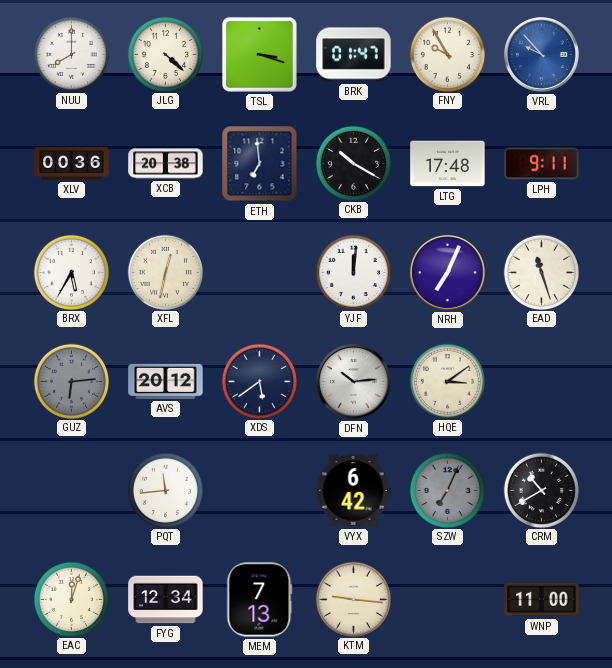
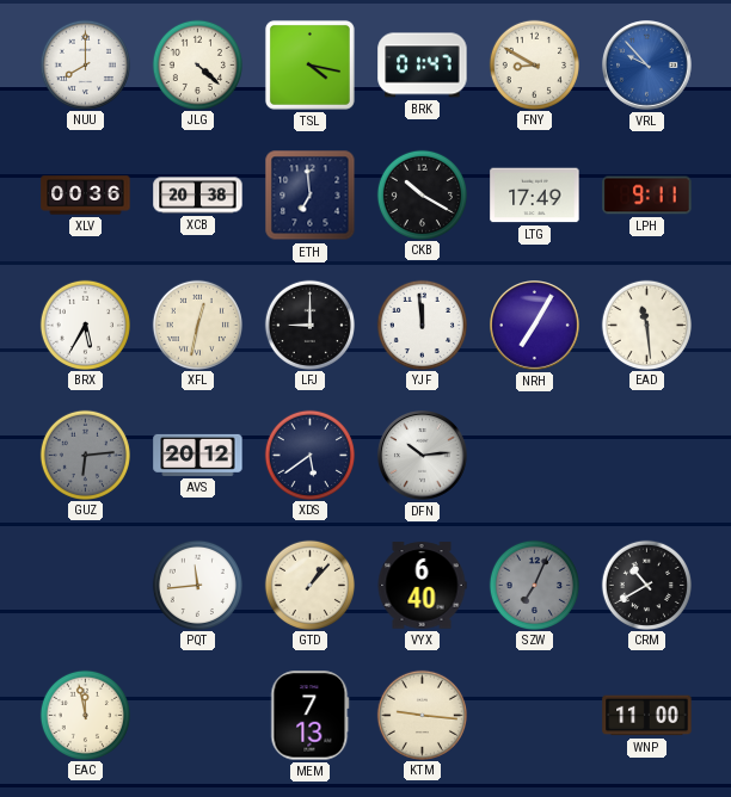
TSL: 3:18 -> 4:17 (309, 64)
FNY: 9:55 -> 8:50 (534, 64)
LTG: 17:48 -> 17:49 (535, 196)
LFJ: none -> 9:00 (309, 325)
YJF: 12:01 -> 11:59 (422, 325)
NRH: 7:04 -> 7:05 (535, 326)
EAD: 11:27 -> 11:29 (646, 325)
HQE: 3:09 -> none (447, 381)
GTD: none -> 1:07 (309, 585)
VYX: 6:42 -> 6:40 (422, 586)
EAC: 12:03 -> 11:58 (85, 715)
FYG: 12:34 -> none (166, 600)
